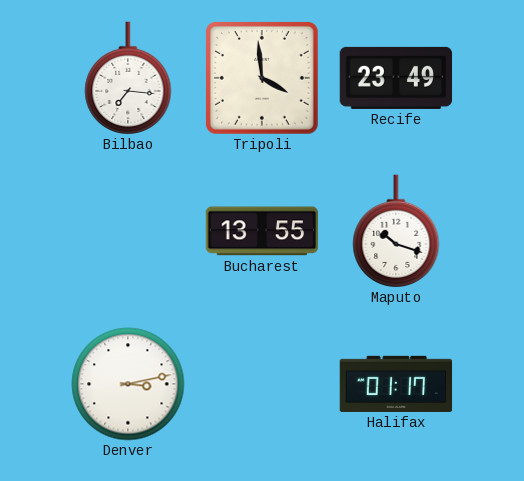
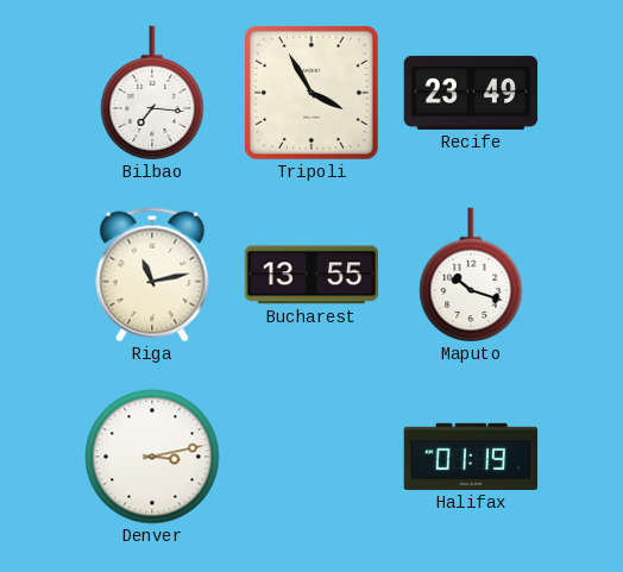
Tripoli: 3:59 -> 3:55 (311, 93)
Riga: none -> 11:13 (152, 275)
Halifax: 01:17 -> 01:19 (471, 457)
